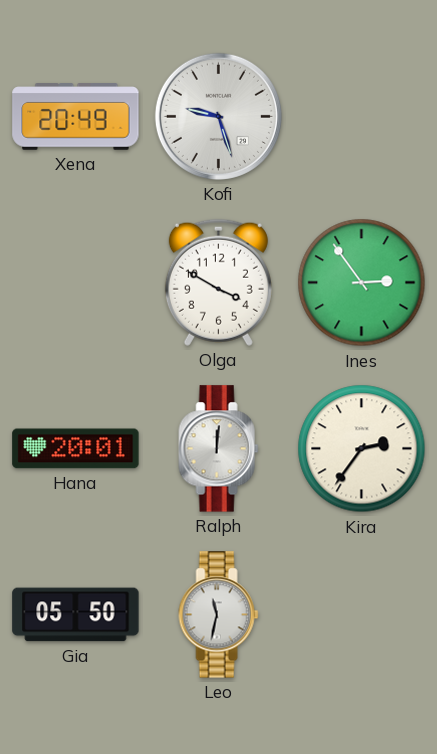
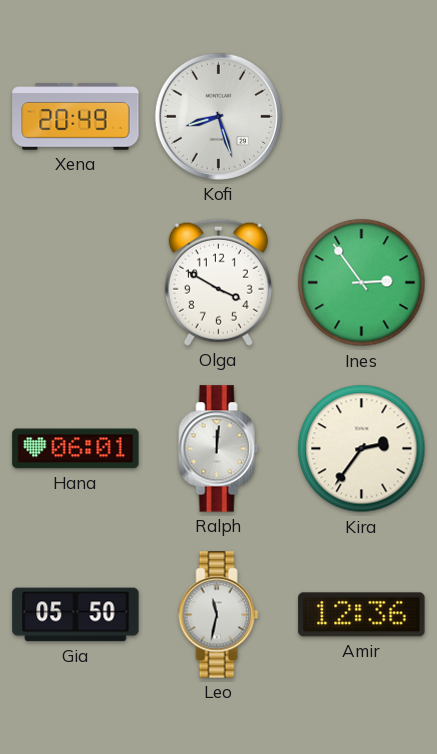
Kofi: 9:27 -> 8:27 (218, 116)
Hana: 20:01 -> 06:01 (76, 449)
Amir: none -> 12:36 (362, 615)
